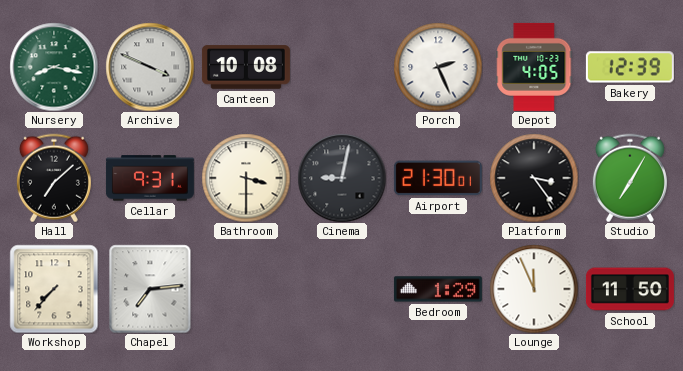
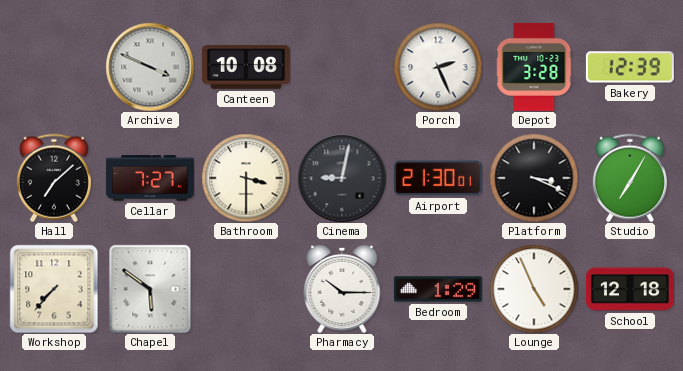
Nursery: 8:17 -> none (54, 67)
Depot: 4:05 -> 3:28 (534, 67)
Cellar: 9:31 -> 7:27 (150, 178)
Platform: 3:24 -> 3:19 (534, 178)
Chapel: 7:14 -> 5:51 (150, 289)
Pharmacy: none -> 10:15 (342, 289)
Lounge: 11:56 -> 4:56 (534, 289)
School: 11:50 -> 12:18 (630, 289)
